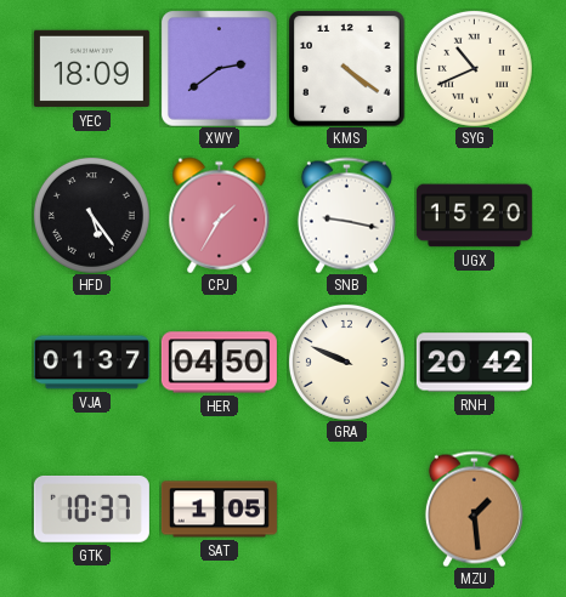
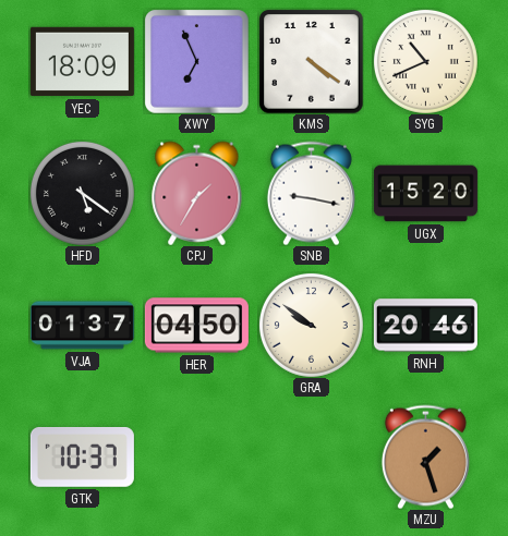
XWY: 2:39 -> 6:56 (197, 62)
HFD: 5:24 -> 5:21 (82, 193)
GRA: 9:49 -> 9:51 (311, 325)
RNH: 20:42 -> 20:46 (425, 326)
SAT: 1:05 -> none (219, 510)
MZU: 1:29 -> 1:27 (425, 456)
